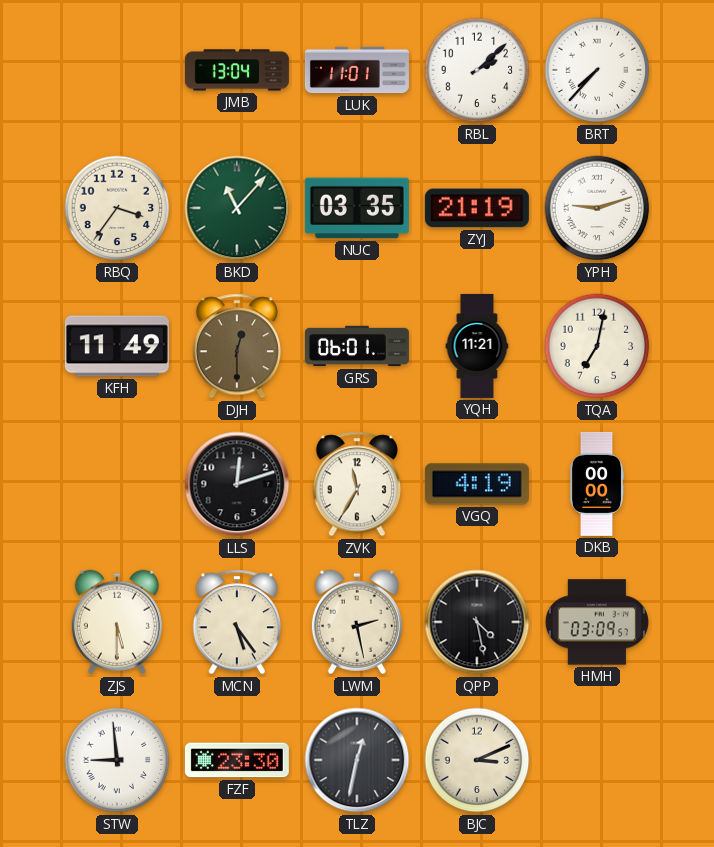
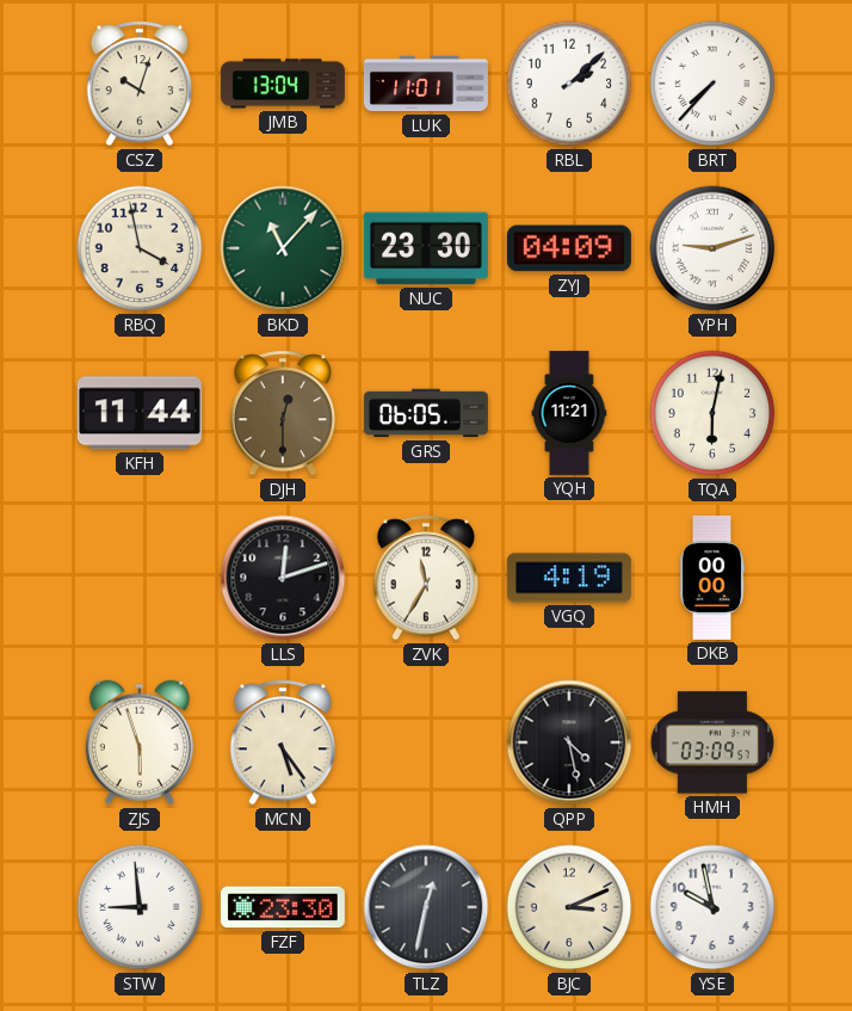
CSZ: none -> 10:03 (138, 84)
RBQ: 3:36 -> 3:58 (140, 248)
NUC: 03:35 -> 23:30 (426, 248)
ZYJ: 21:19 -> 04:09 (569, 248)
KFH: 11:49 -> 11:44 (140, 413)
GRS: 06:01 -> 06:05 (426, 413)
TQA: 7:02 -> 6:02 (712, 413)
ZJS: 5:30 -> 5:57 (140, 742)
LWM: 2:28 -> none (357, 622)
YSE: none -> 9:58 (712, 907)
